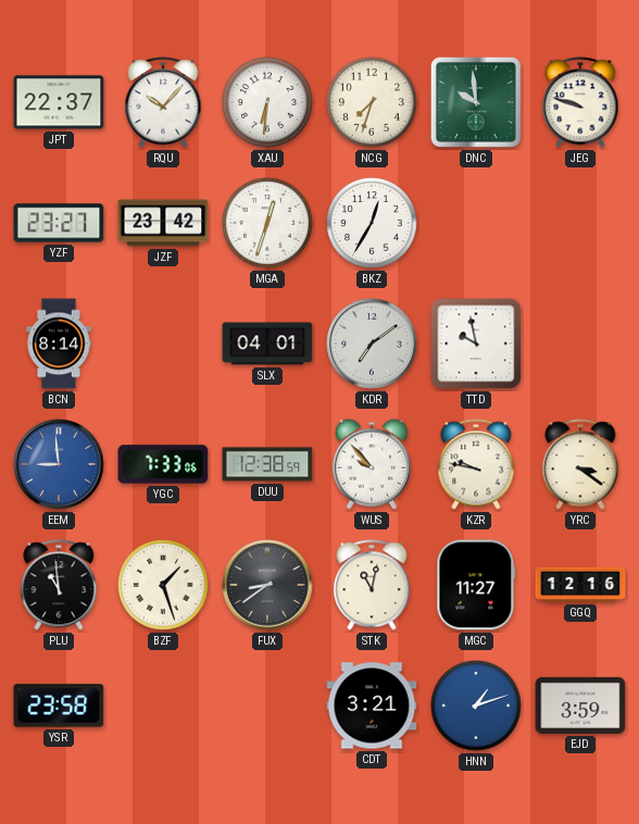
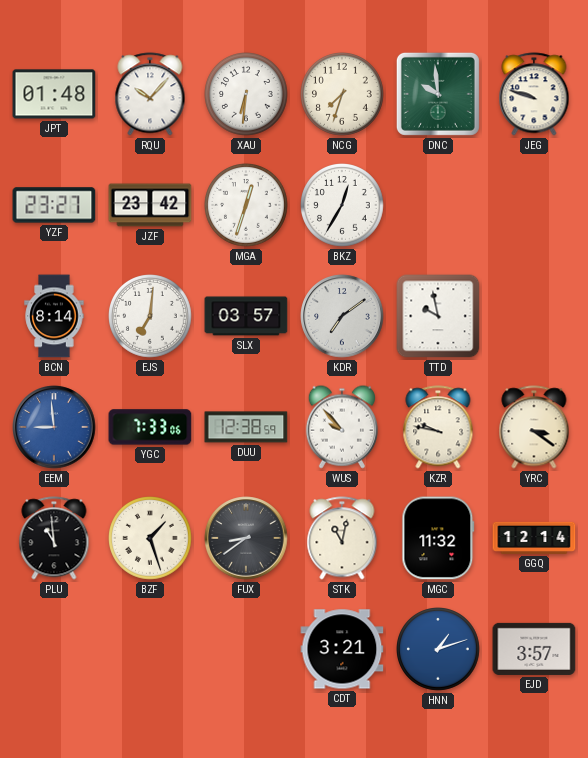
JPT: 22:37 -> 01:48 (54, 94)
EJS: none -> 7:01 (151, 317)
SLX: 04:01 -> 03:57 (246, 316)
MGC: 11:27 -> 11:32 (438, 538)
GGQ: 12:16 -> 12:14 (534, 538)
YSR: 23:58 -> none (59, 706)
EJD: 3:59 -> 3:57 (534, 649)
